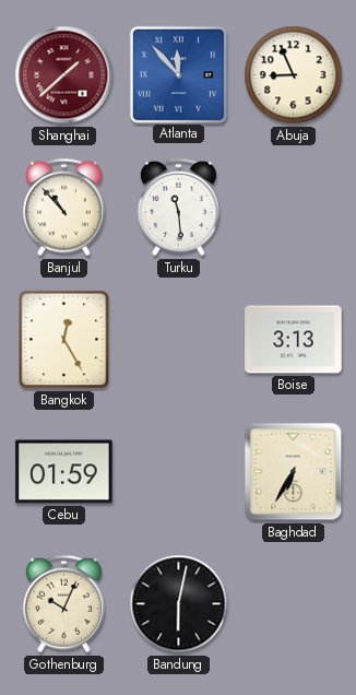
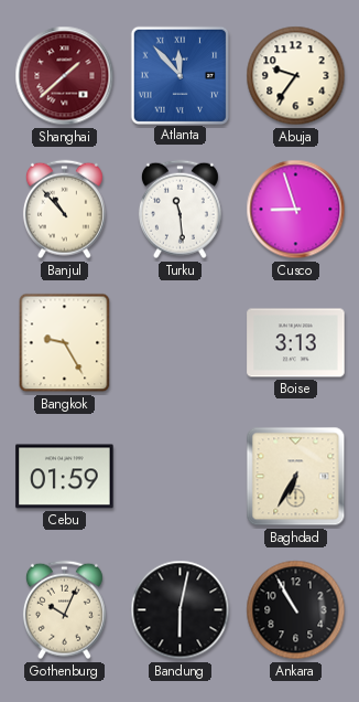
Abuja: 8:56 -> 9:36 (296, 76)
Cusco: none -> 8:57 (296, 210)
Bangkok: 12:25 -> 9:25 (65, 343)
Ankara: none -> 10:55 (296, 610)
